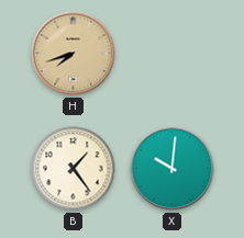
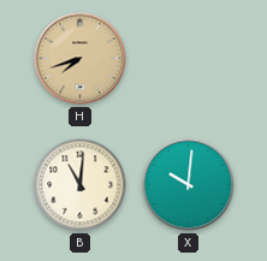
B: 1:24 -> 11:01 (81, 185)
